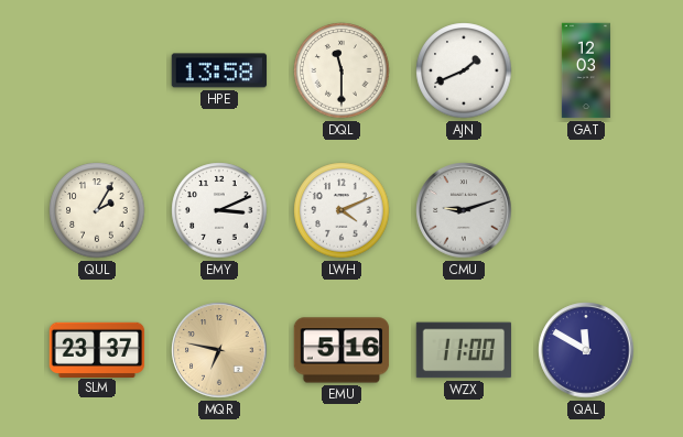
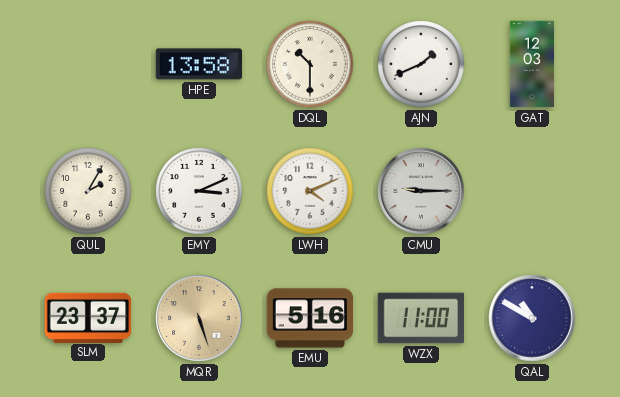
DQL: 11:30 -> 10:30 (310, 64)
CMU: 9:12 -> 9:15 (421, 191)
MQR: 6:47 -> 5:27 (199, 318)
QAL: 11:50 -> 10:50 (532, 318)
